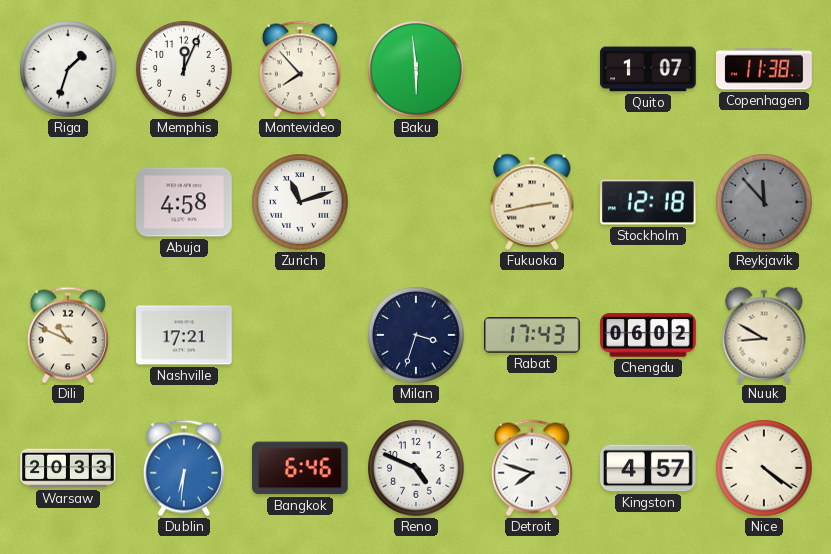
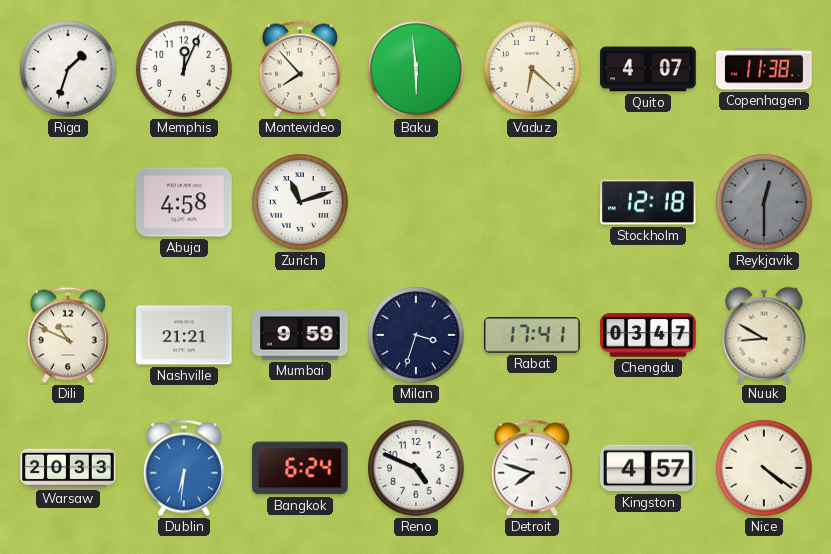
Vaduz: none -> 6:22 (532, 69)
Quito: 1:07 -> 4:07 (648, 69)
Fukuoka: 2:43 -> none (532, 202)
Reykjavik: 11:53 -> 12:30 (764, 202)
Nashville: 17:21 -> 21:21 (184, 335)
Mumbai: none -> 9:59 (300, 335)
Rabat: 17:43 -> 17:41 (532, 335)
Chengdu: 06:02 -> 03:47 (648, 335)
Bangkok: 6:46 -> 6:24 (301, 468)
